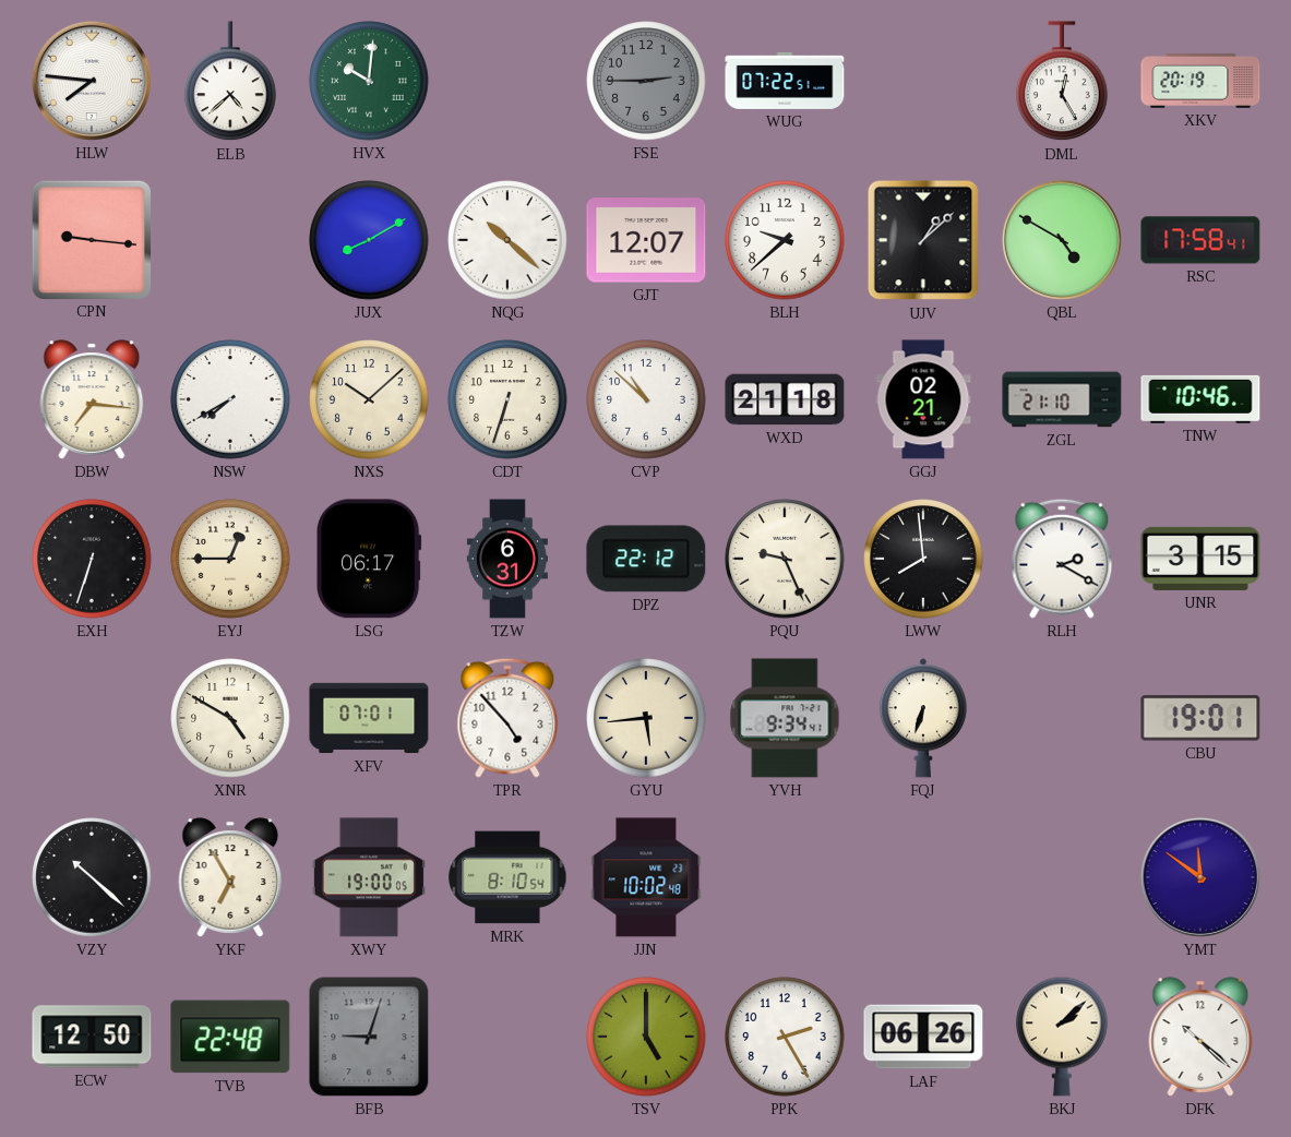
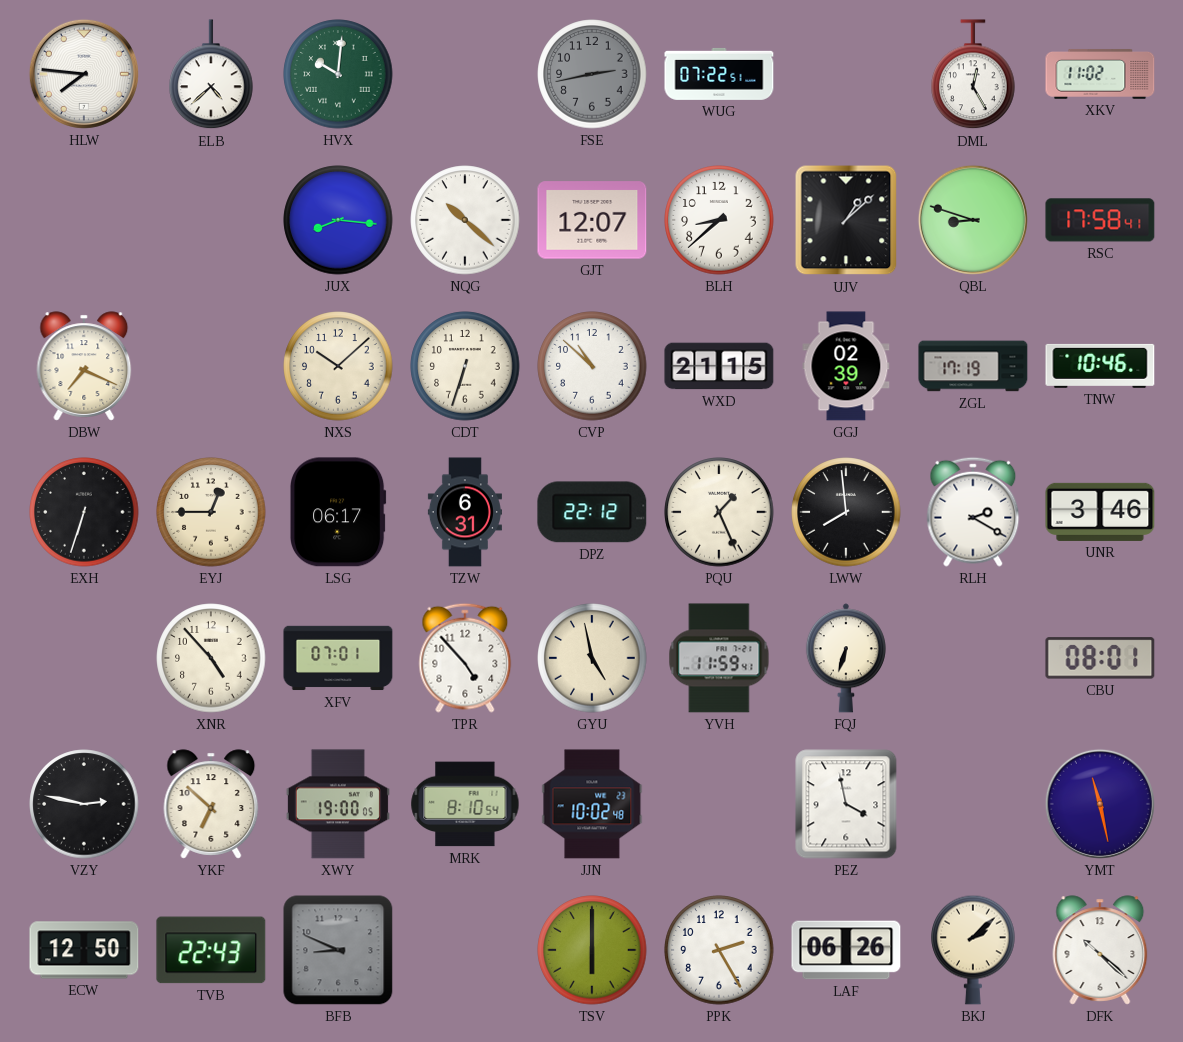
FSE: 2:45 -> 2:43 (592, 74)
XKV: 20:19 -> 11:02 (1100, 74)
CPN: 9:16 -> none (91, 239)
JUX: 8:10 -> 8:16 (338, 220)
BLH: 9:38 -> 8:38 (719, 220)
QBL: 4:50 -> 8:48 (973, 220)
DBW: 7:16 -> 7:19 (84, 366)
NSW: 7:40 -> none (230, 399)
WXD: 21:18 -> 21:15 (719, 366)
GGJ: 02:21 -> 02:39 (846, 366)
ZGL: 21:10 -> 17:19 (973, 366)
PQU: 9:26 -> 1:26 (719, 512)
UNR: 3:15 -> 3:46 (1100, 512)
XNR: 4:50 -> 4:53 (211, 658)
GYU: 5:44 -> 4:58 (592, 658)
YVH: 9:34 -> 11:59 (719, 658)
CBU: 19:01 -> 08:01 (1100, 658)
VZY: 10:22 -> 2:47 (84, 804)
YKF: 6:55 -> 6:52 (211, 804)
PEZ: none -> 3:58 (846, 804)
YMT: 11:51 -> 11:28 (1100, 804)
TVB: 22:48 -> 22:43 (211, 950)
BFB: 9:03 -> 8:49 (338, 950)
TSV: 5:00 -> 6:00 (592, 950)
